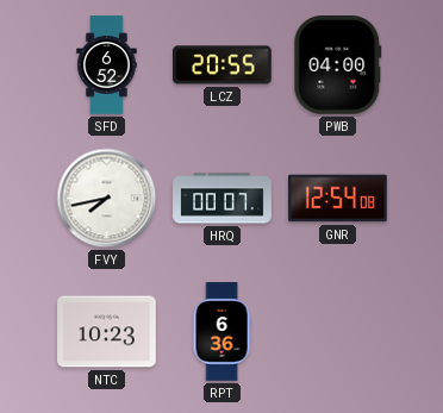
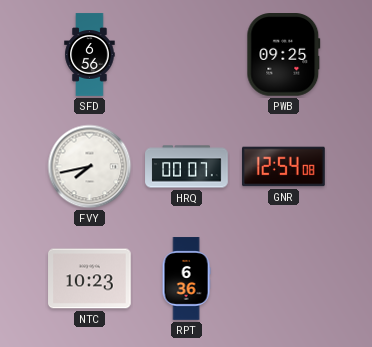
SFD: 6:52 -> 6:56 (90, 55)
LCZ: 20:55 -> none (223, 65)
PWB: 04:00 -> 09:25 (284, 55)
